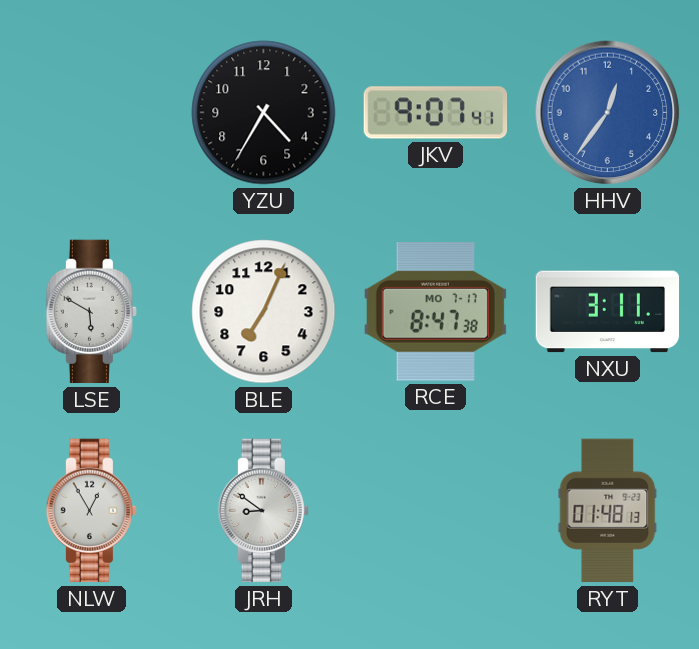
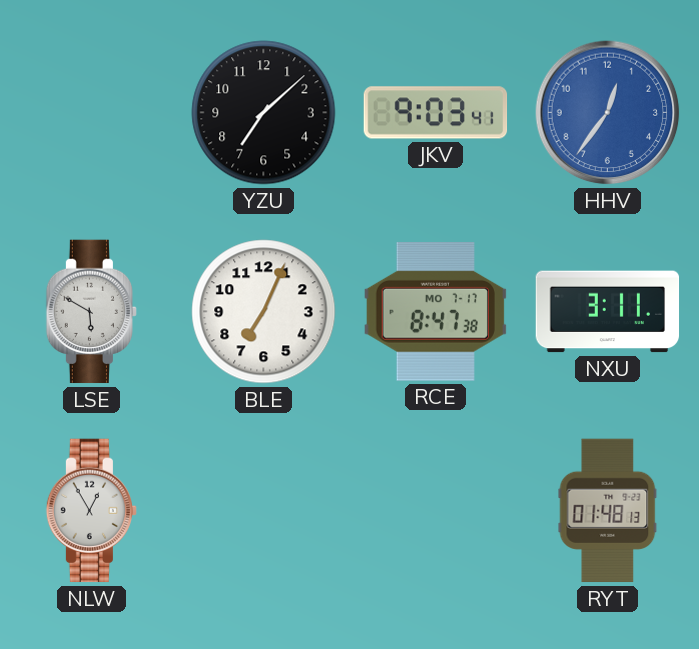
YZU: 4:35 -> 7:08 (264, 113)
JKV: 9:07 -> 9:03 (436, 113)
JRH: 8:51 -> none (264, 511)
